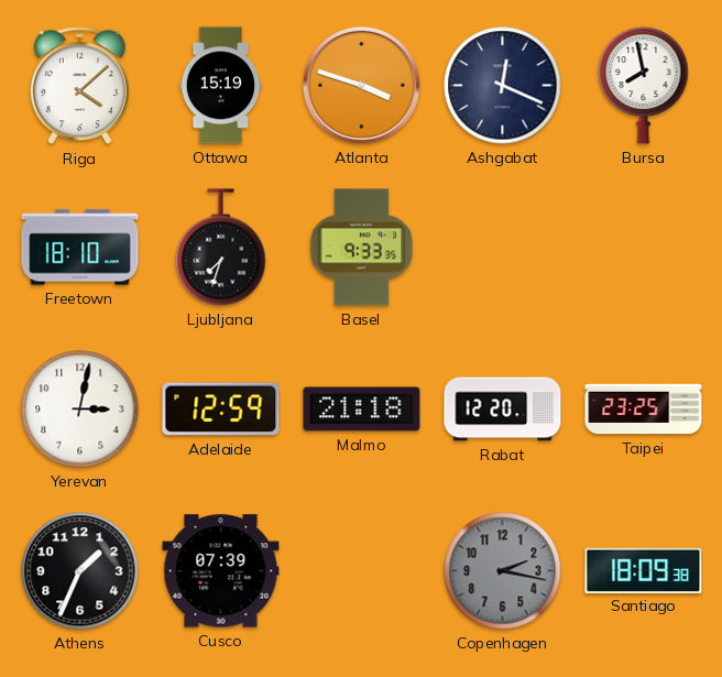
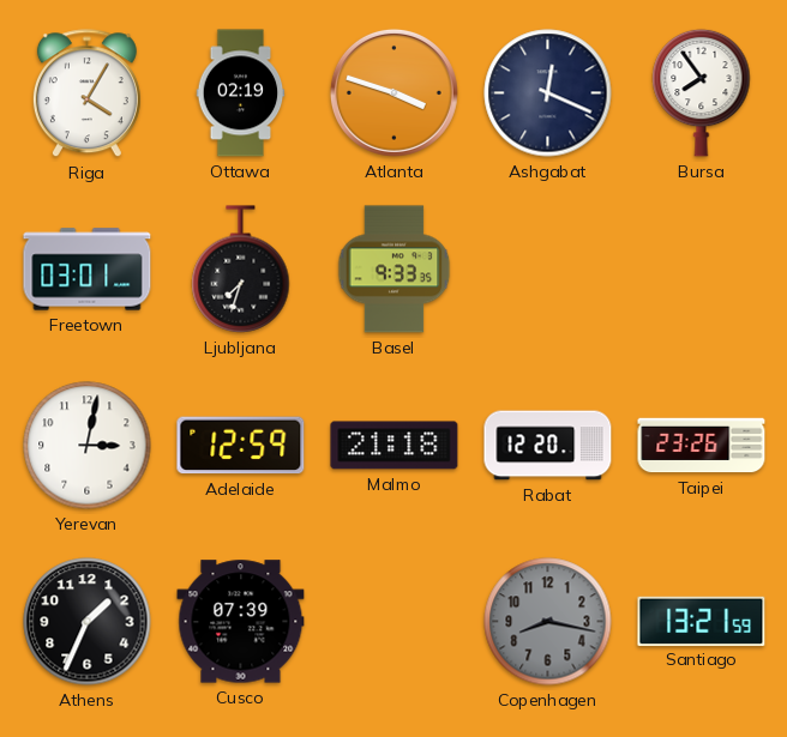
Riga: 4:08 -> 4:05 (86, 93)
Ottawa: 15:19 -> 02:19 (241, 93)
Bursa: 7:58 -> 7:54 (702, 92)
Freetown: 18:10 -> 03:01 (88, 270)
Taipei: 23:25 -> 23:26 (702, 446)
Copenhagen: 2:17 -> 8:17 (548, 622)
Santiago: 18:09 -> 13:21 (702, 621)
